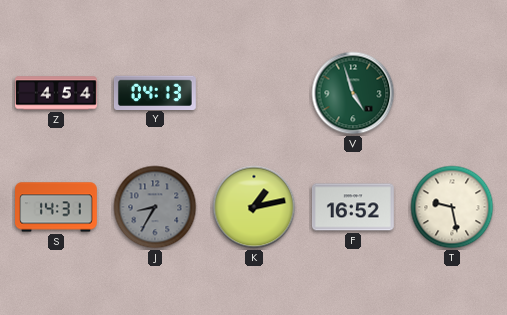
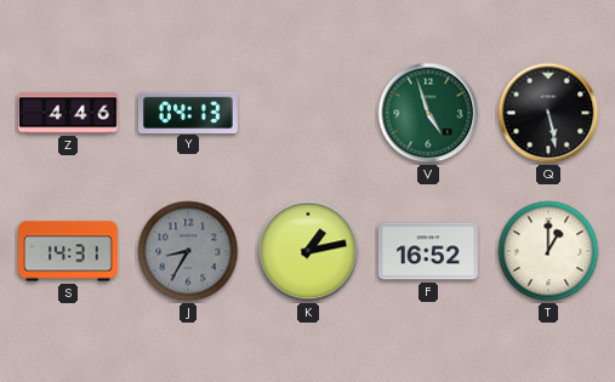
Z: 4:54 -> 4:46 (69, 113)
Q: none -> 5:28 (548, 113)
T: 9:28 -> 1:00 (548, 251)
